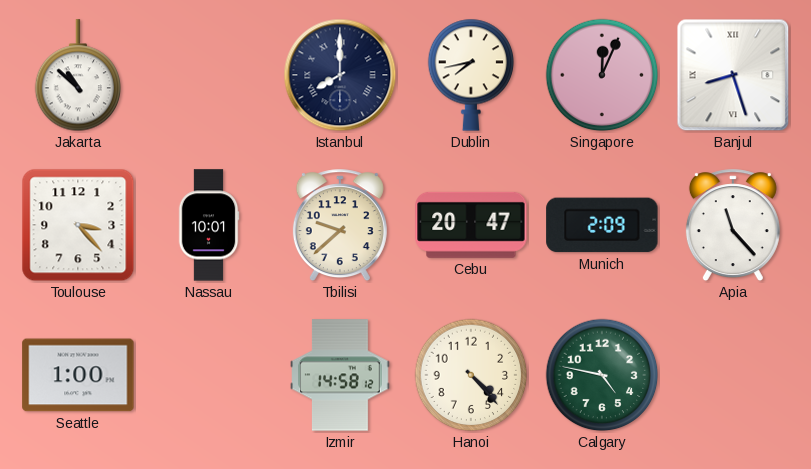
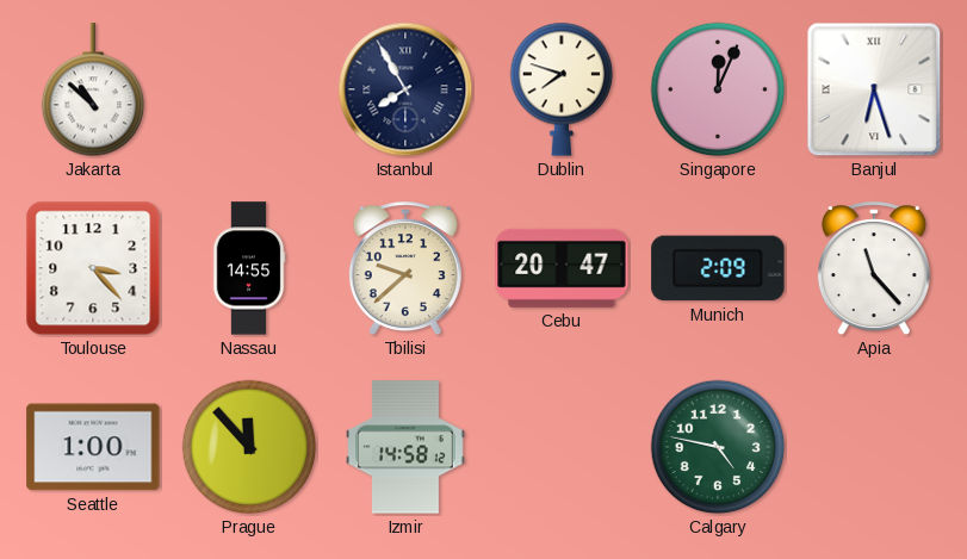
Istanbul: 8:00 -> 7:55 (405, 89)
Dublin: 7:43 -> 7:48 (562, 89)
Banjul: 8:27 -> 6:27 (874, 89)
Nassau: 10:01 -> 14:55 (249, 268)
Prague: none -> 11:53 (249, 447)
Hanoi: 4:23 -> none (471, 375)
